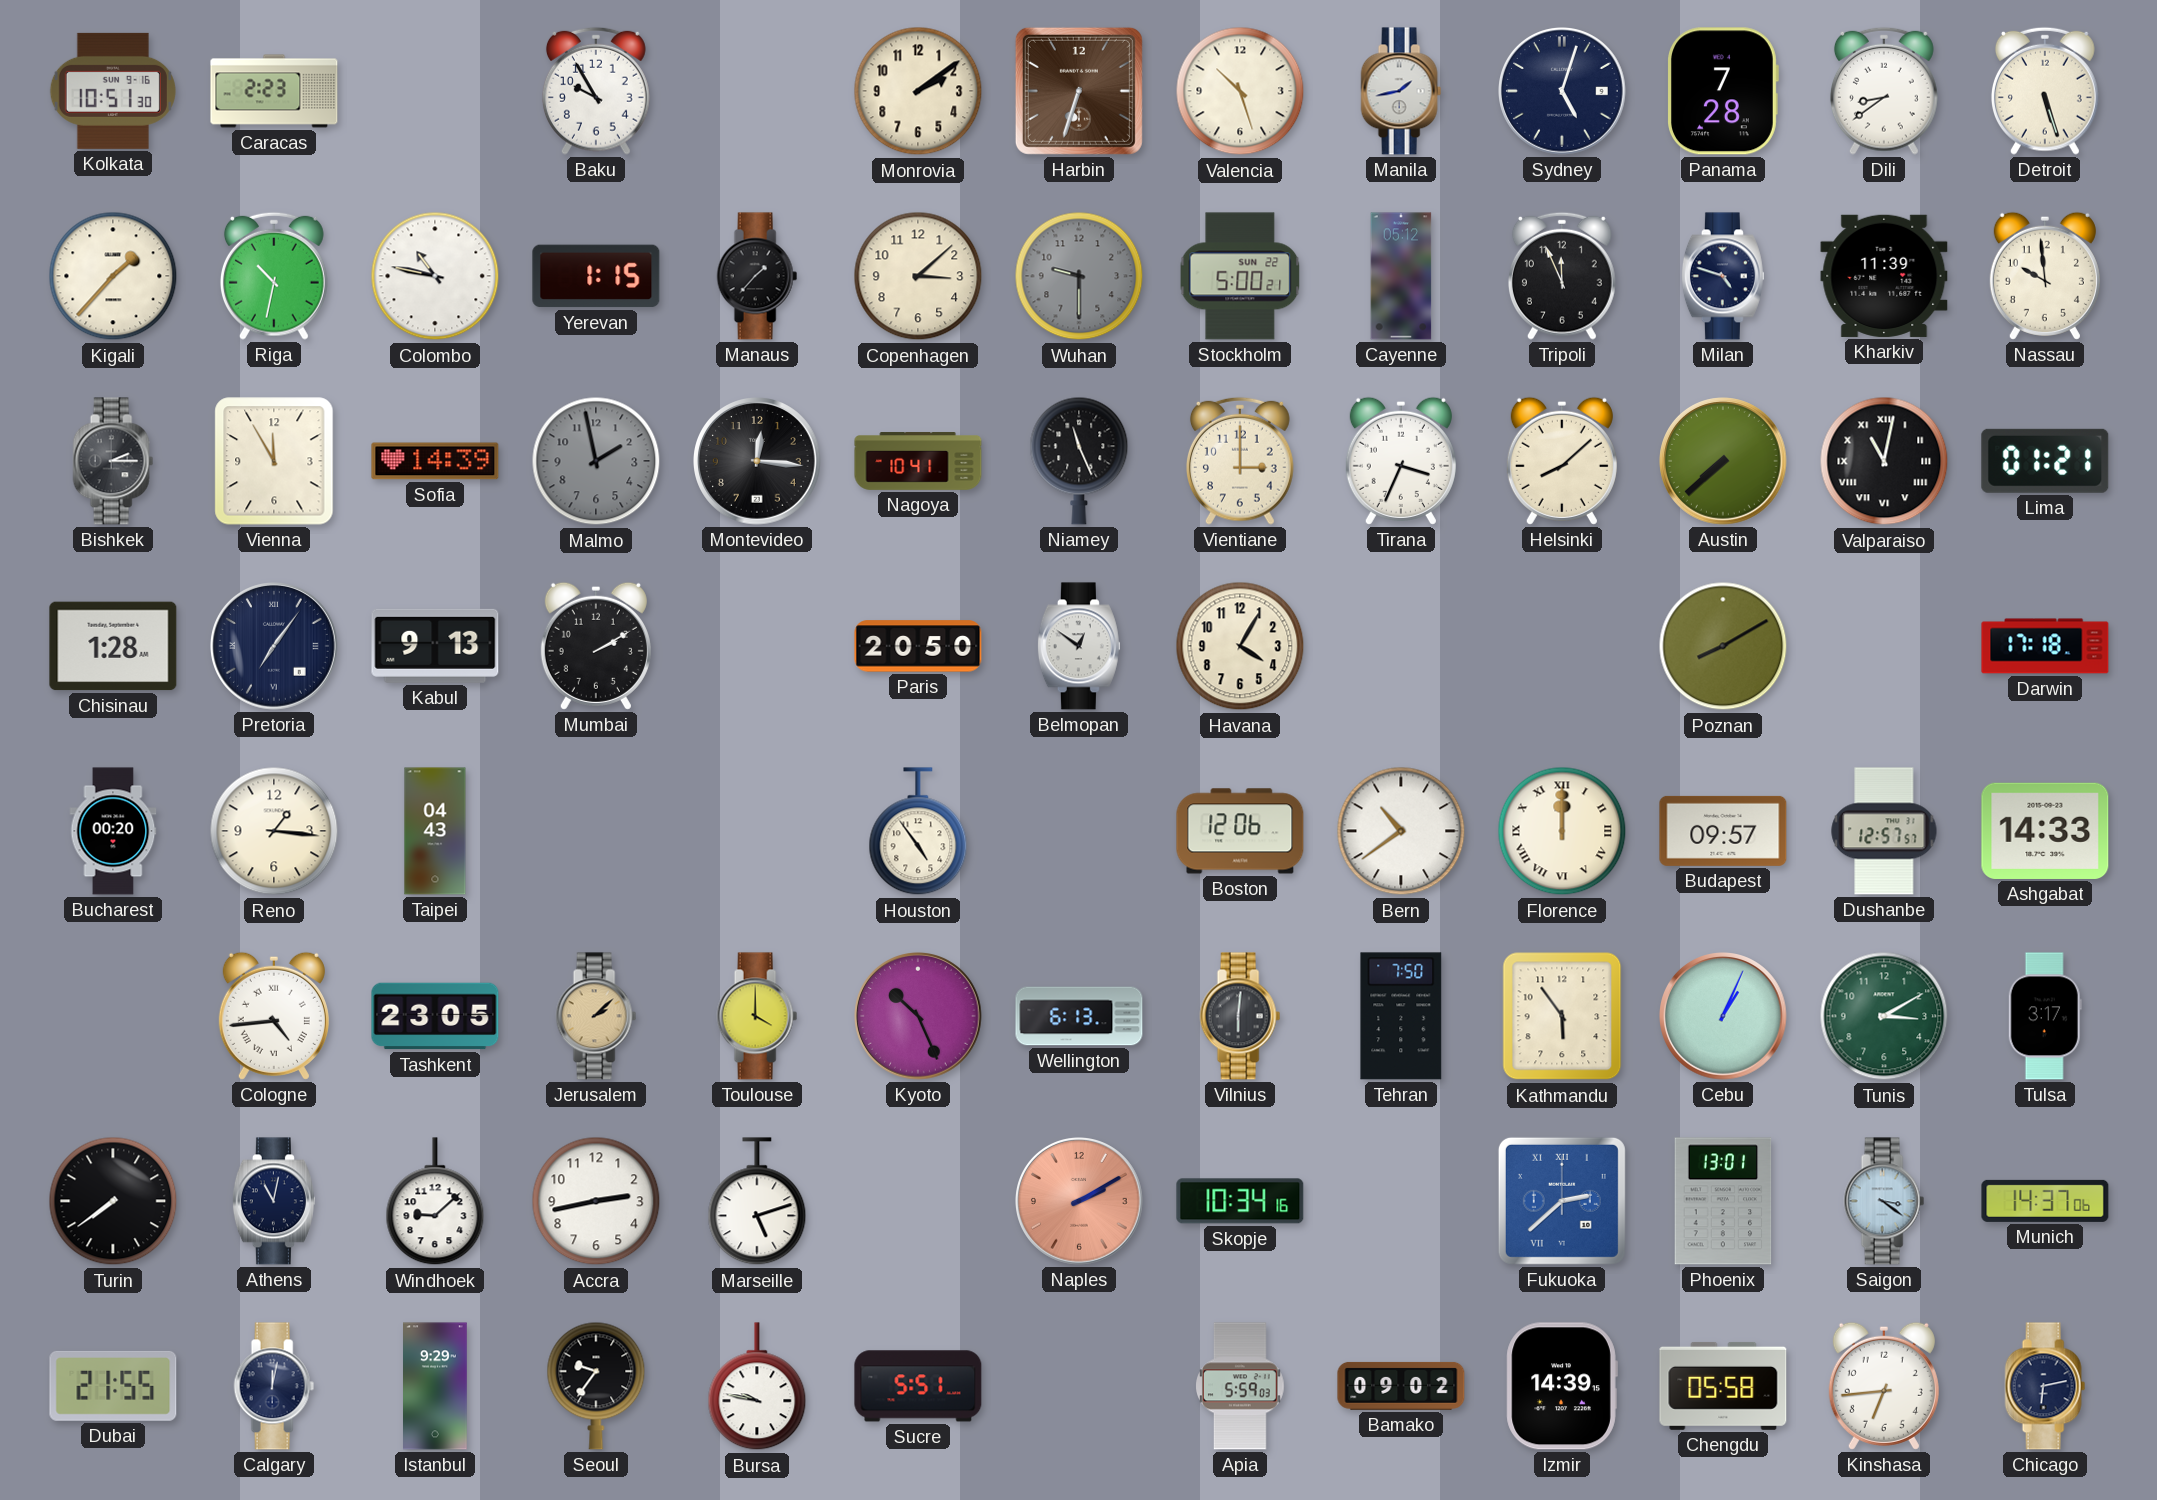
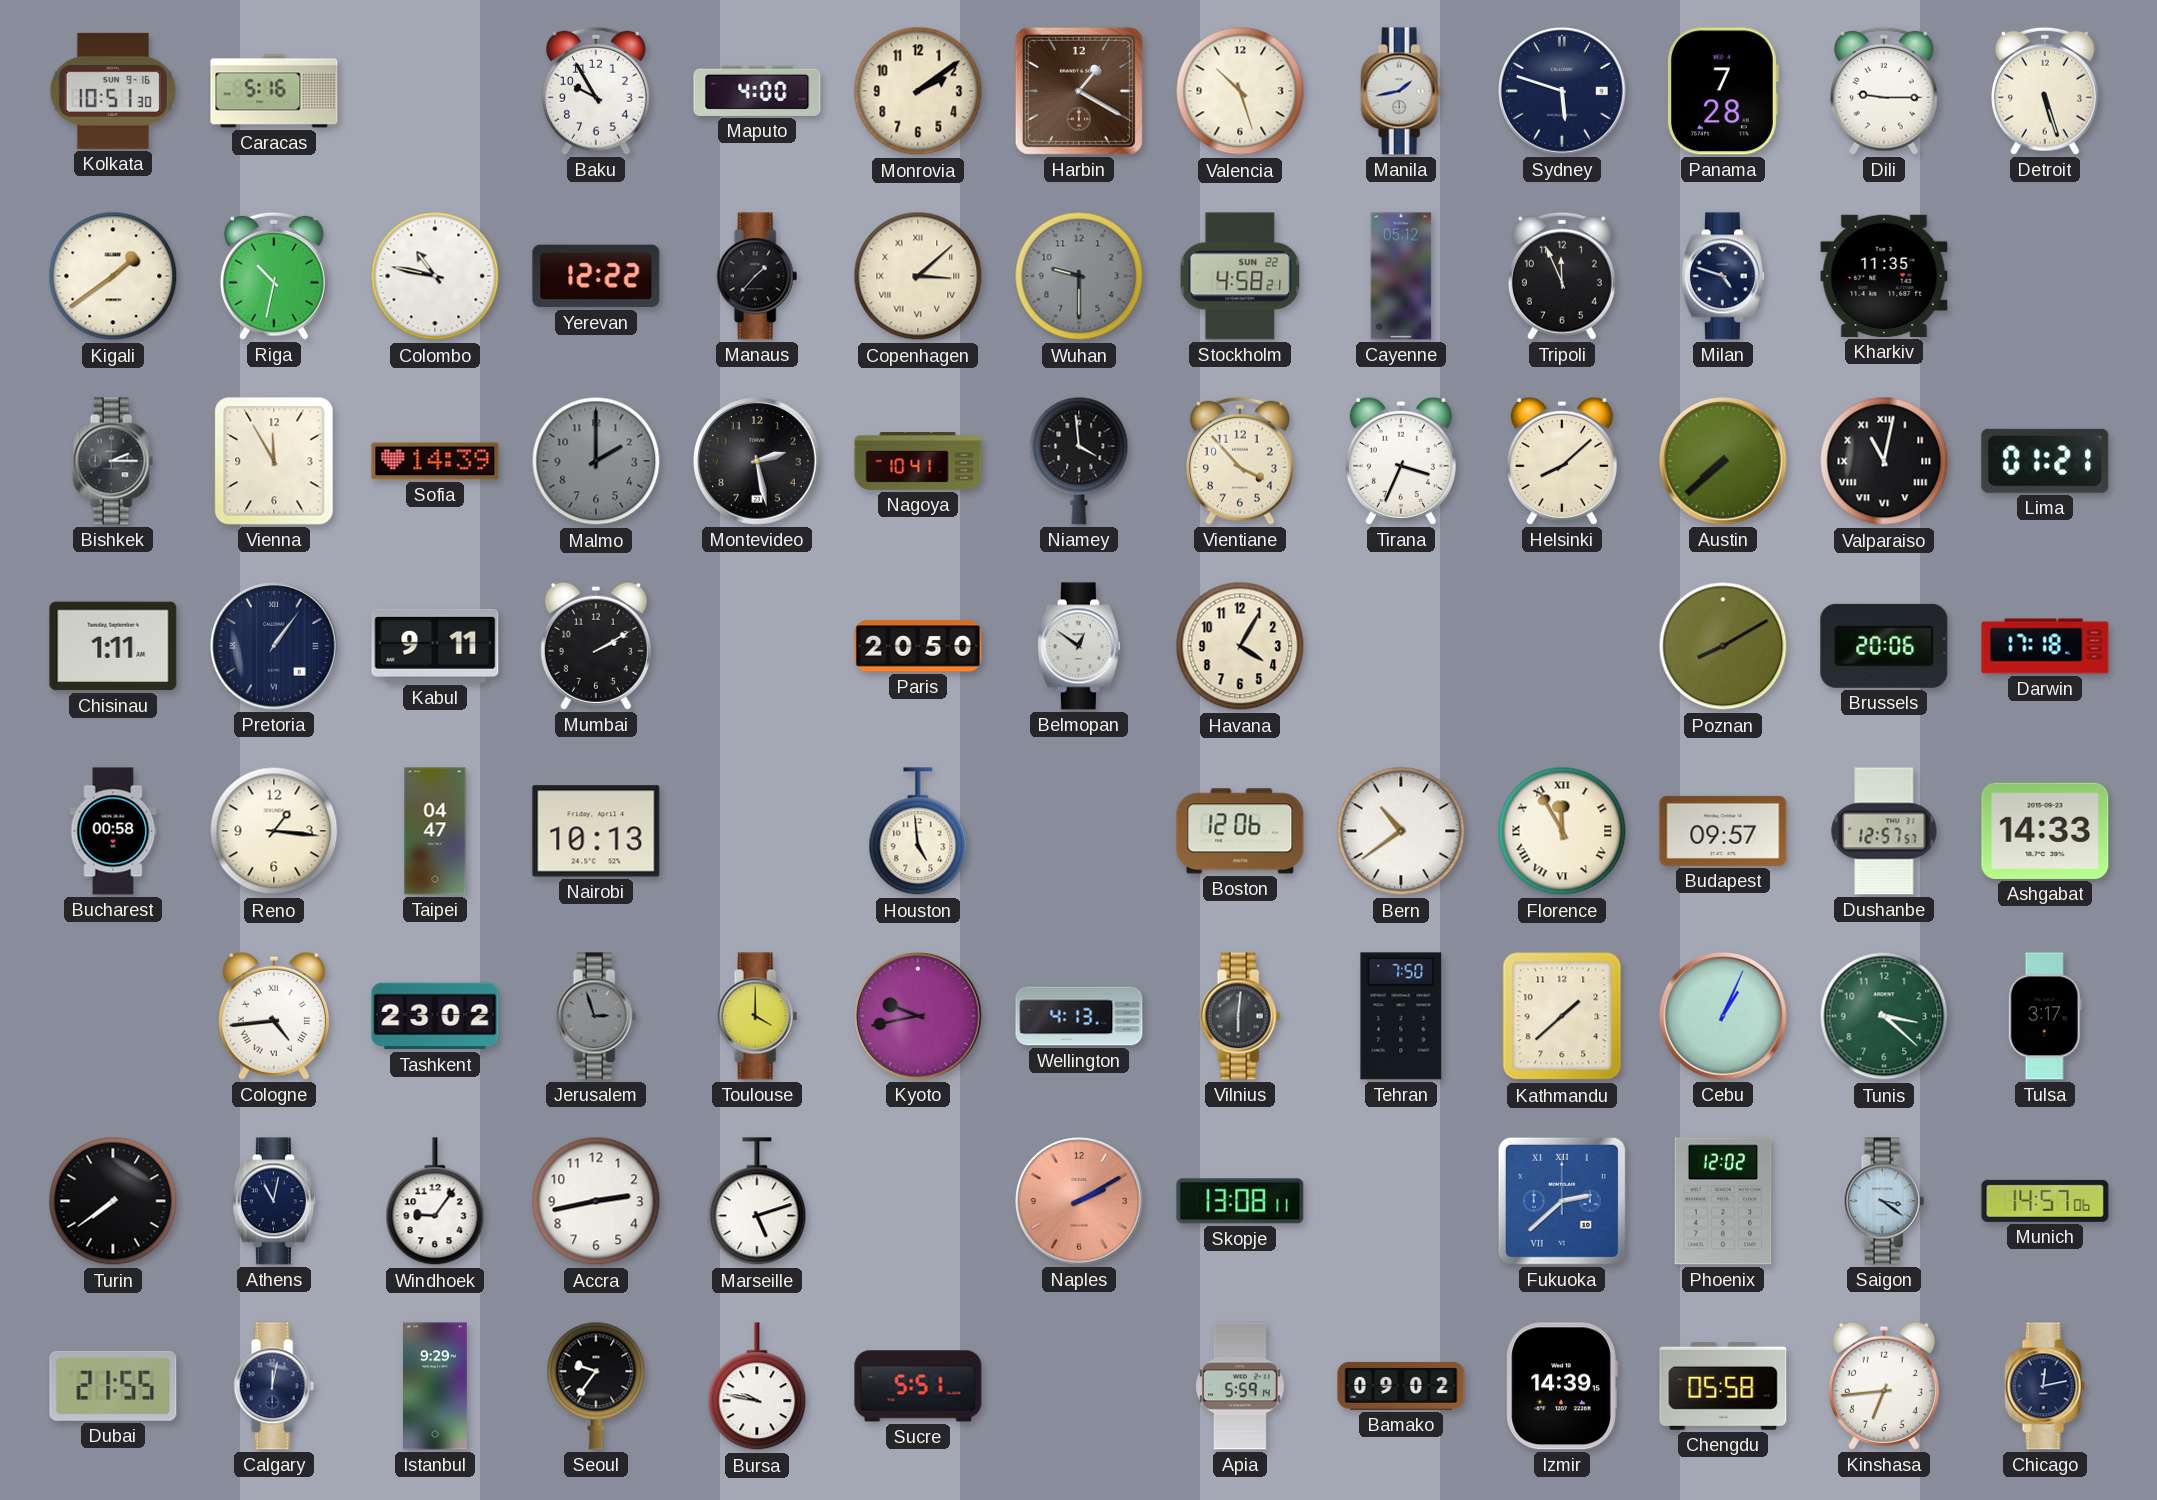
Caracas: 2:23 -> 5:16 (274, 91)
Maputo: none -> 4:00 (757, 91)
Harbin: 6:33 -> 1:20 (1079, 91)
Sydney: 5:03 -> 5:48 (1562, 91)
Dili: 8:39 -> 9:15 (1884, 91)
Kigali: 1:37 -> 1:39 (113, 276)
Yerevan: 1:15 -> 12:22 (596, 276)
Copenhagen numerals: Arabic -> Roman (918, 276)
Stockholm: 5:00 -> 4:58 (1240, 276)
Kharkiv: 11:39 -> 11:35 (1884, 276)
Nassau: 9:59 -> none (2045, 276)
Malmo: 1:58 -> 2:00 (596, 461)
Montevideo: 12:16 -> 2:28 (757, 461)
Niamey: 11:26 -> 3:59 (1079, 461)
Vientiane: 3:00 -> 3:53 (1240, 461)
Chisinau: 1:28 -> 1:11 (113, 646)
Pretoria: 7:06 -> 1:06 (274, 646)
Kabul: 9:13 -> 9:11 (435, 646)
Brussels: none -> 20:06 (1884, 646)
Bucharest: 00:20 -> 00:58 (113, 831)
Taipei: 04:43 -> 04:47 (435, 831)
Nairobi: none -> 10:13 (596, 831)
Houston: 4:54 -> 4:59 (918, 832)
Florence: 12:00 -> 11:55 (1562, 831)
Tashkent: 23:05 -> 23:02 (435, 1016)
Jerusalem: 2:08 -> 2:57 (596, 1016)
Jerusalem dial: champagne -> grey (596, 1016)
Kyoto: 10:26 -> 9:43 (918, 1016)
Wellington: 6:13 -> 4:13 (1079, 1016)
Kathmandu: 5:54 -> 1:38 (1562, 1016)
Tunis: 3:10 -> 3:22 (1884, 1016)
Windhoek: 9:08 -> 9:06 (435, 1202)
Skopje: 10:34 -> 13:08 (1240, 1201)
Phoenix: 13:01 -> 12:02 (1723, 1201)
Munich: 14:37 -> 14:57 (2045, 1201)
Apia: 5:59:03 -> 5:59:14 (1241, 1386)
Chicago: 6:13 -> 12:13 (2045, 1386)
